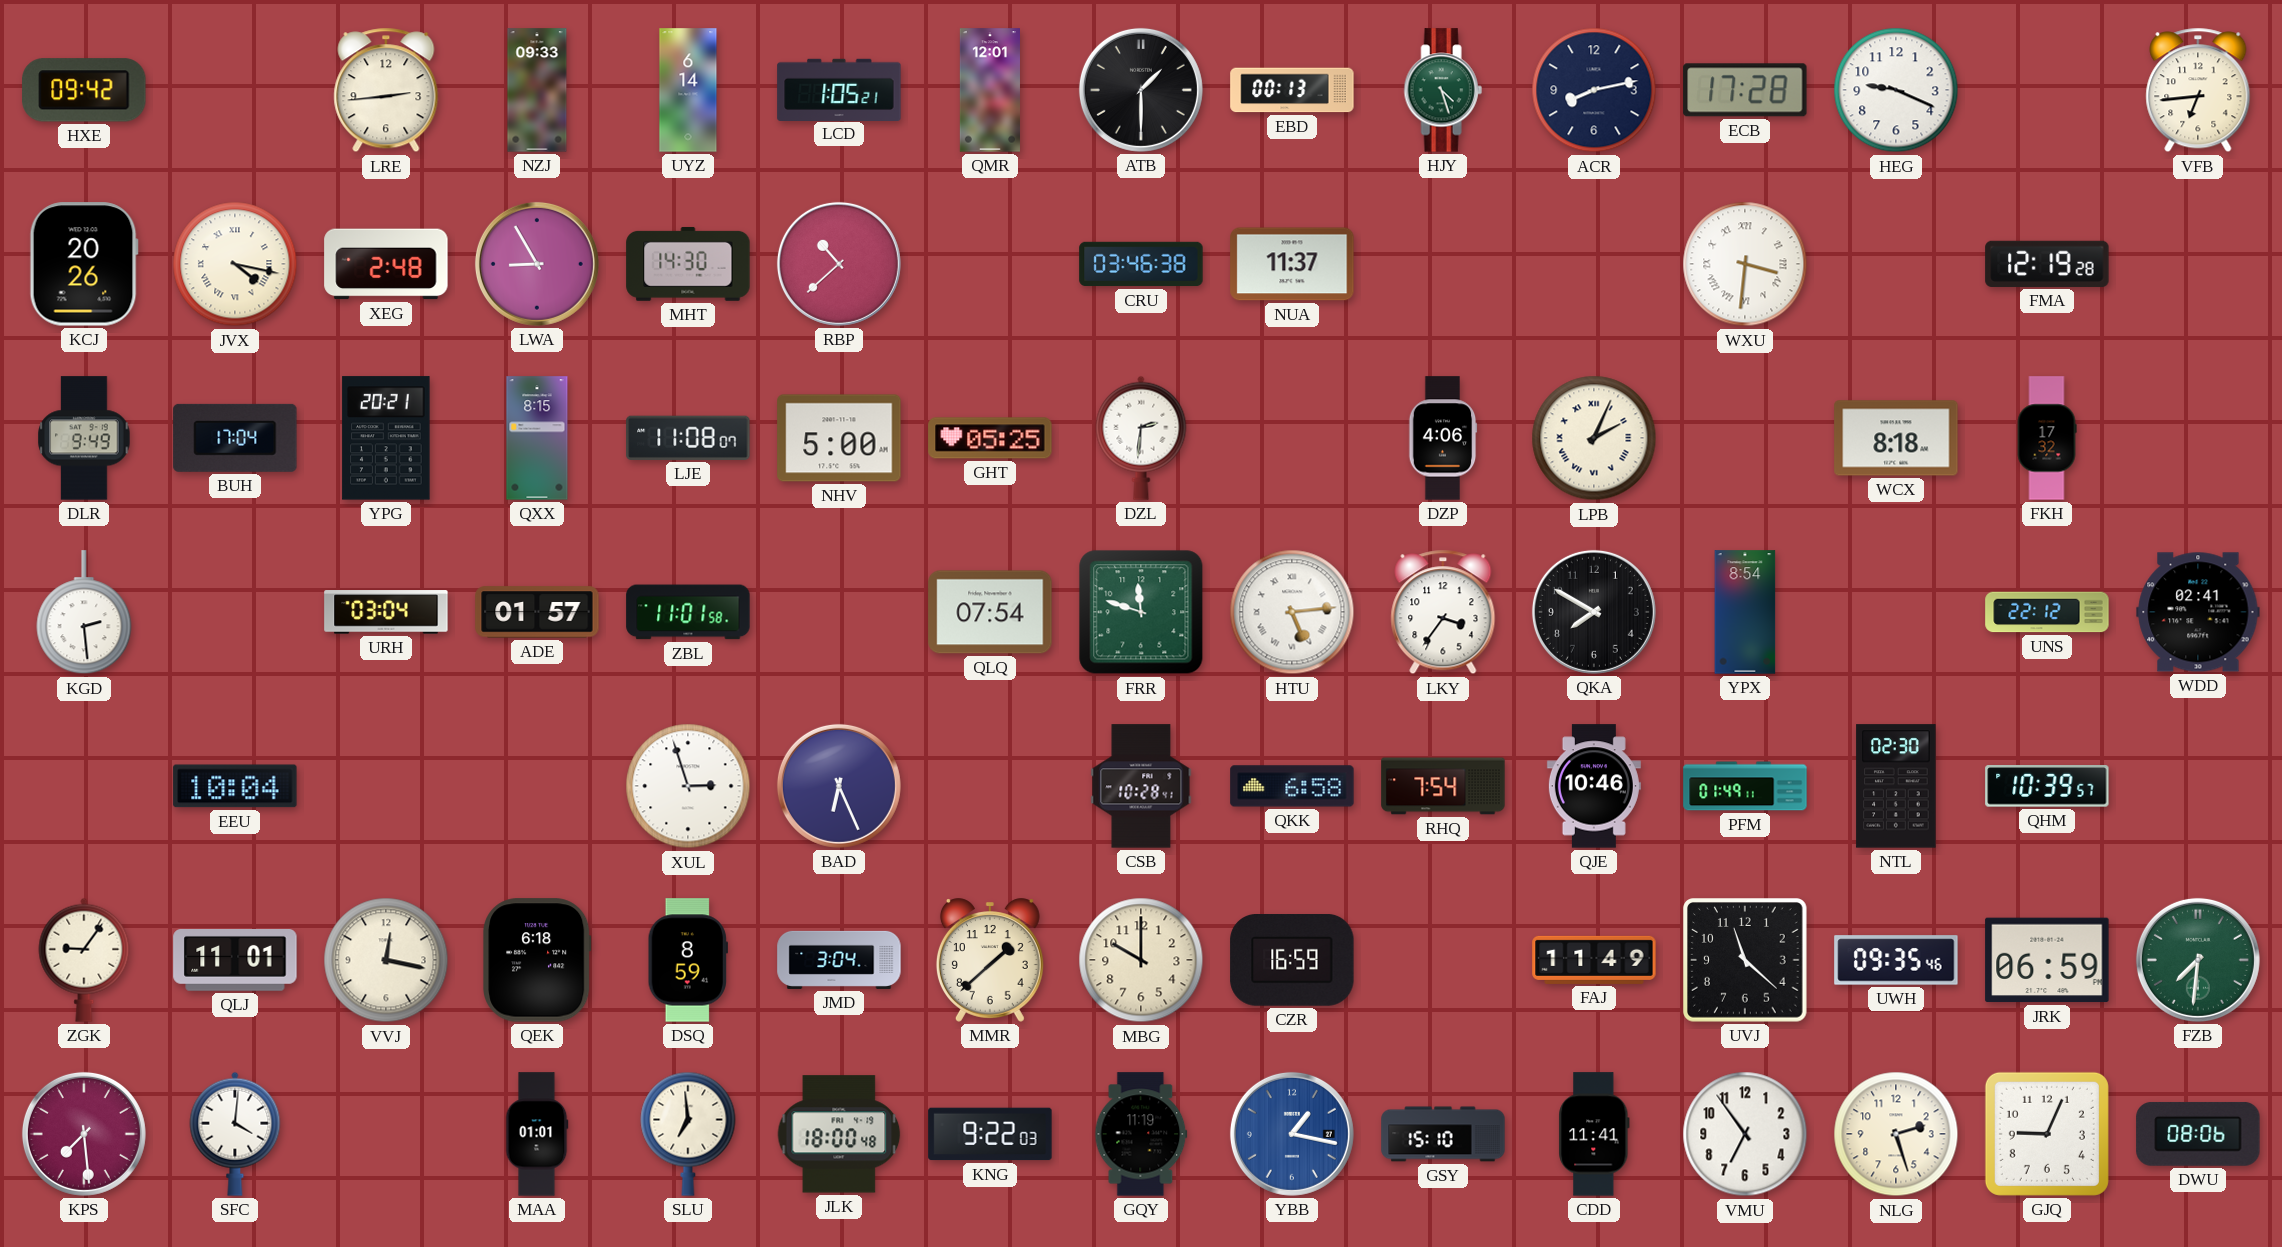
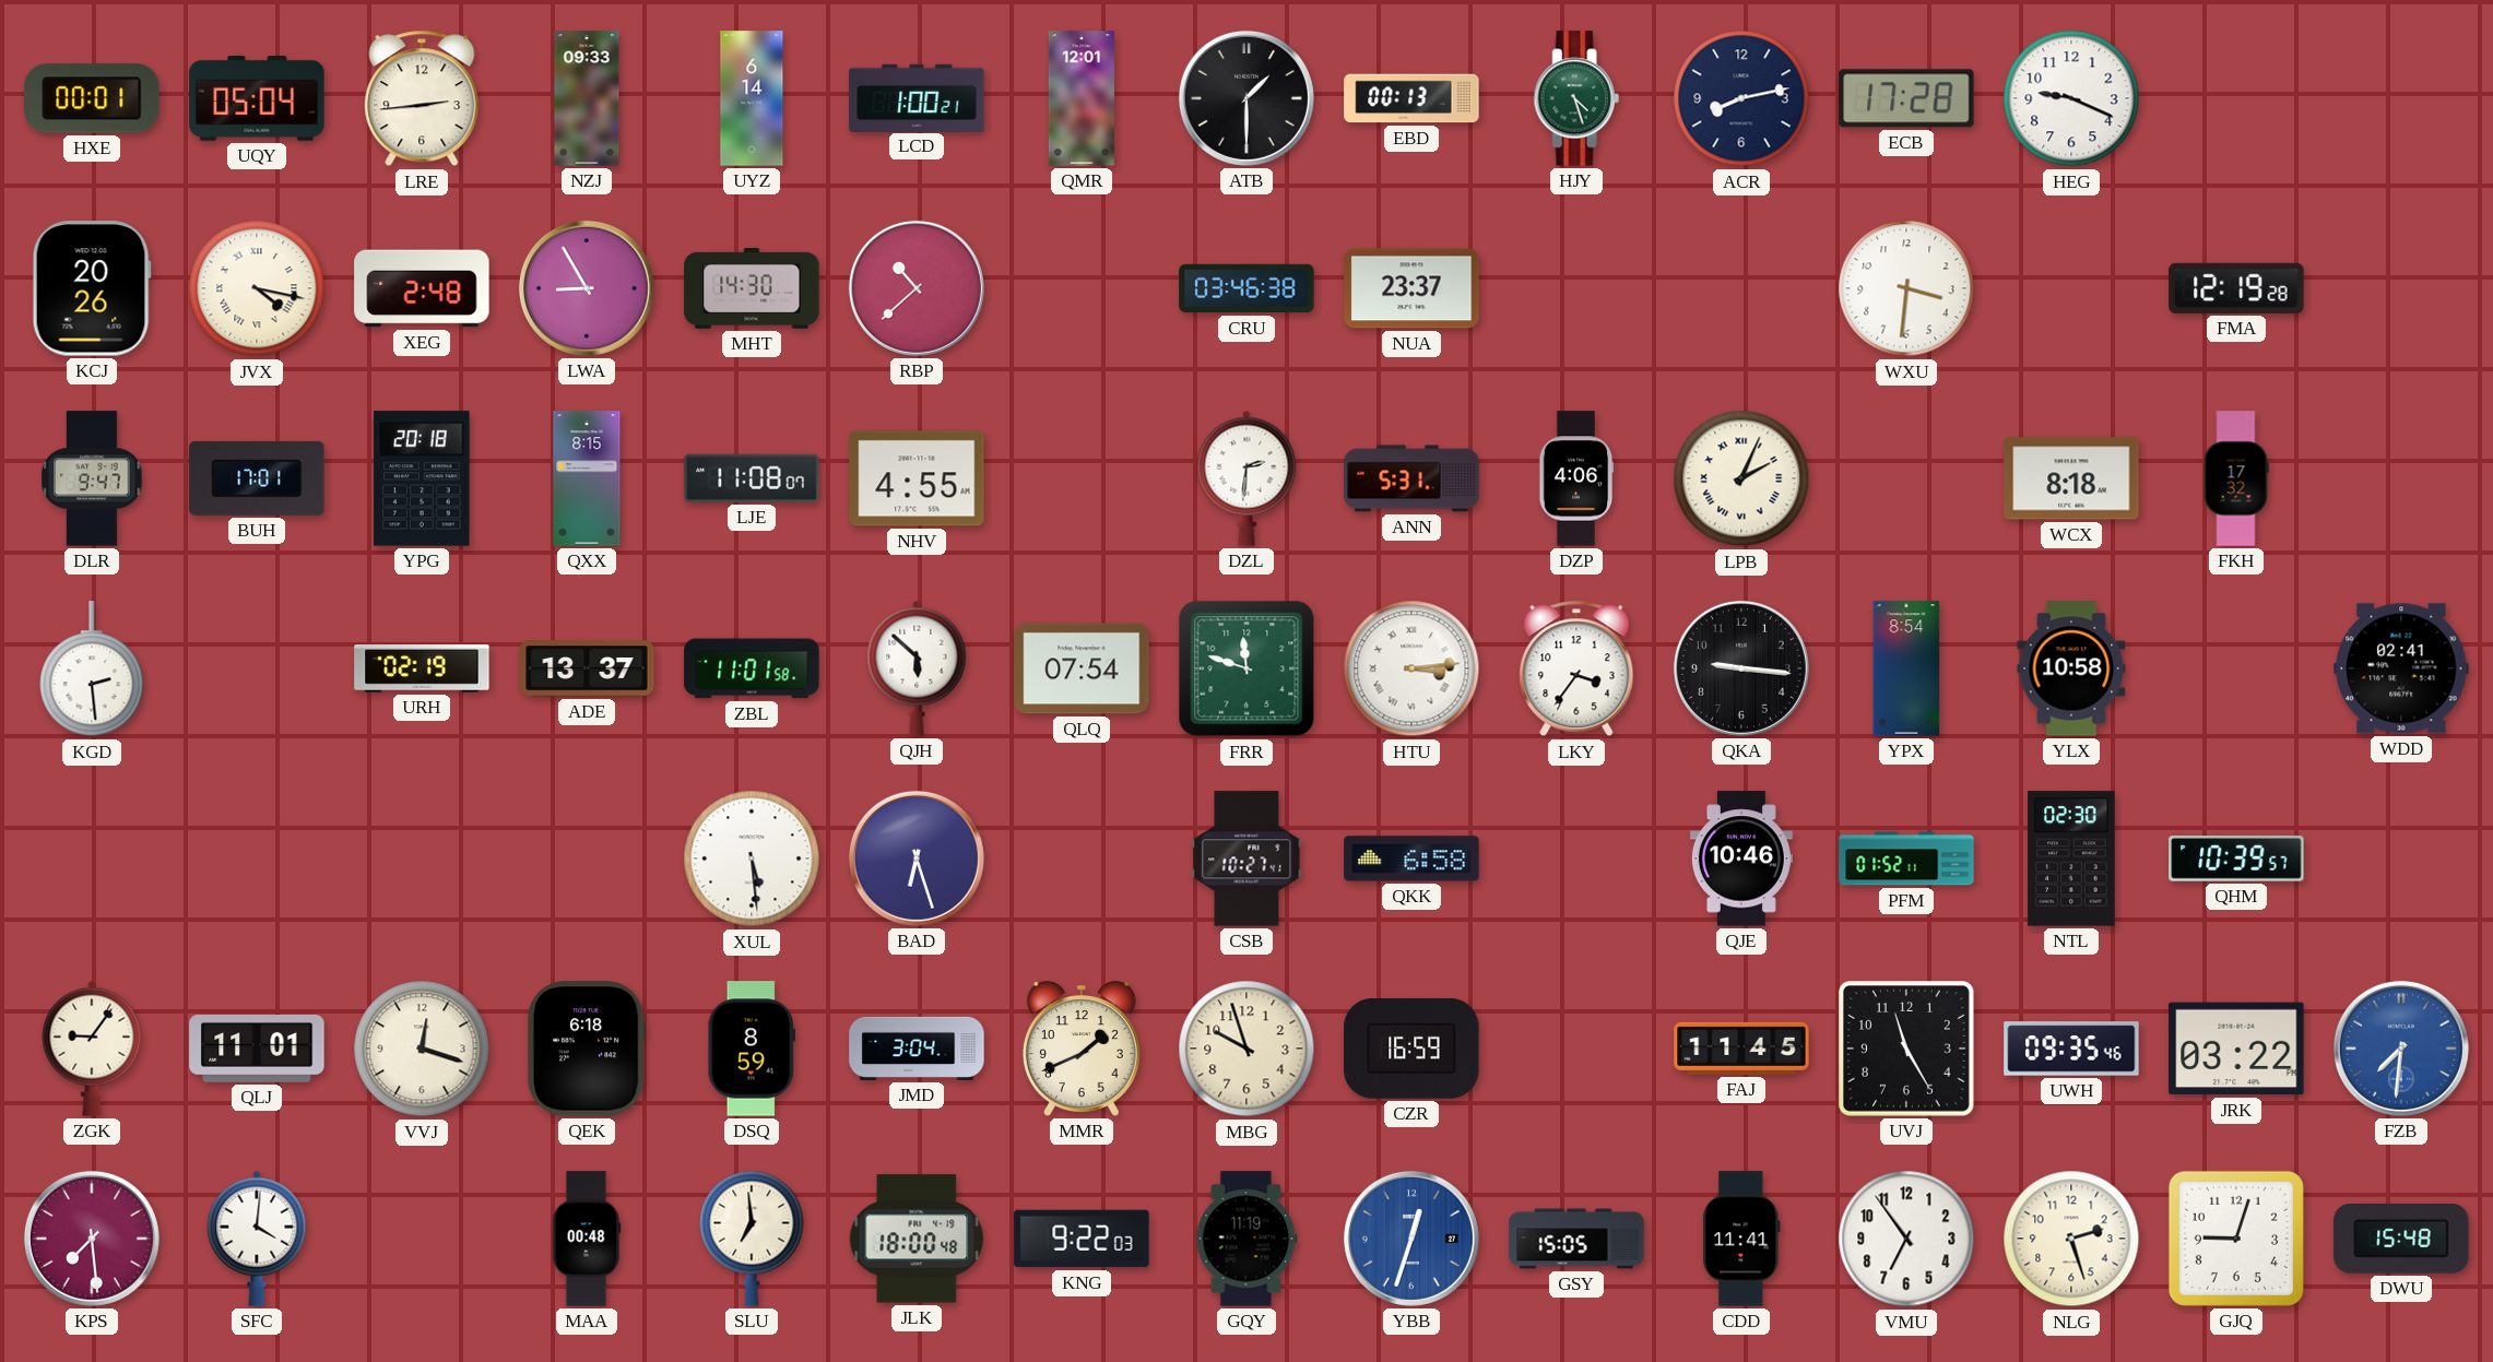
HXE: 09:42 -> 00:01 (92, 98)
UQY: none -> 05:04 (257, 98)
LCD: 1:05 -> 1:00 (917, 97)
VFB: 6:44 -> none (2198, 90)
NUA: 11:37 -> 23:37 (1411, 288)
WXU numerals: Roman -> Arabic (1906, 288)
DLR: 9:49 -> 9:47 (92, 478)
BUH: 17:04 -> 17:01 (257, 478)
YPG: 20:21 -> 20:18 (422, 478)
NHV: 5:00 -> 4:55 (917, 478)
GHT: 05:25 -> none (990, 438)
ANN: none -> 5:31 (1411, 478)
URH: 03:04 -> 02:19 (422, 668)
ADE: 01:57 -> 13:37 (587, 668)
QJH: none -> 5:52 (917, 668)
HTU: 5:14 -> 3:14 (1411, 668)
QKA: 7:50 -> 9:16 (1741, 668)
YLX: none -> 10:58 (2071, 668)
UNS: 22:12 -> none (2047, 612)
EEU: 10:04 -> none (235, 786)
XUL: 2:57 -> 5:29 (752, 858)
BAD: 6:26 -> 6:27 (917, 858)
CSB: 10:28 -> 10:27 (1247, 858)
RHQ: 7:54 -> none (1443, 786)
PFM: 01:49 -> 01:52 (1906, 858)
VVJ: 12:17 -> 12:18 (422, 1049)
MMR: 1:38 -> 1:41 (1082, 1049)
MBG: 10:00 -> 9:57 (1247, 1049)
FAJ: 11:49 -> 11:45 (1741, 1049)
UVJ: 11:22 -> 11:25 (1906, 1049)
JRK: 06:59 -> 03:22 (2236, 1049)
FZB dial: green -> blue (2401, 1049)
MAA: 01:01 -> 00:48 (587, 1239)
YBB: 1:17 -> 12:33 (1411, 1239)
GSY: 15:10 -> 15:05 (1576, 1239)
GJQ: 9:04 -> 9:03 (2236, 1239)
DWU: 08:06 -> 15:48 (2401, 1239)
